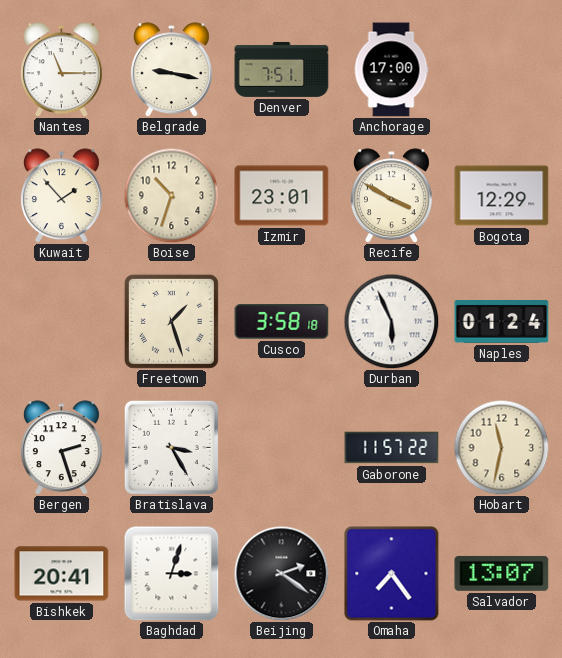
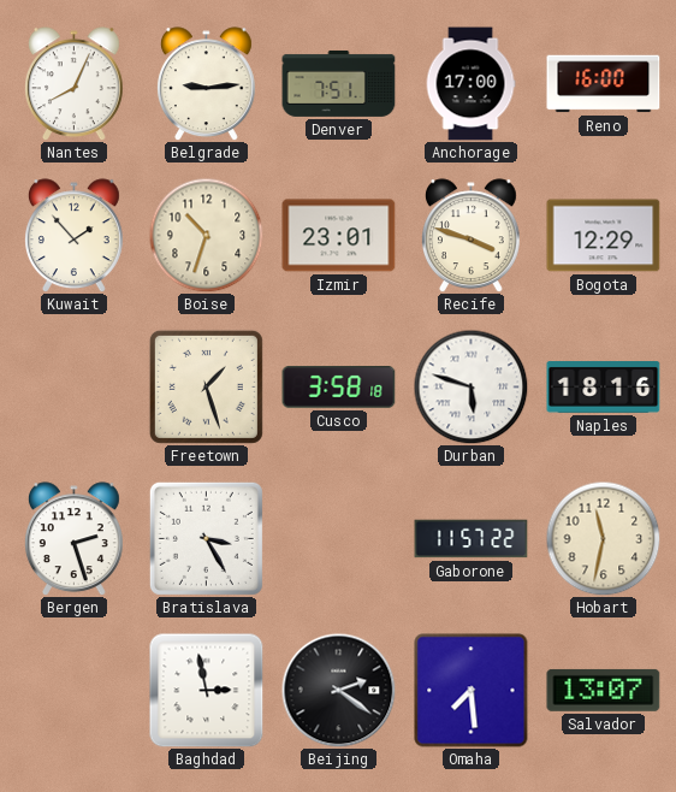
Nantes: 11:15 -> 8:04 (73, 84)
Belgrade: 9:17 -> 9:14 (206, 84)
Reno: none -> 16:00 (604, 84)
Recife: 3:50 -> 3:48 (470, 236)
Durban: 5:56 -> 5:48 (470, 386)
Naples: 01:24 -> 18:16 (604, 388)
Bishkek: 20:41 -> none (62, 574)
Baghdad: 3:03 -> 2:58 (207, 691)
Omaha: 7:24 -> 7:29 (472, 691)
